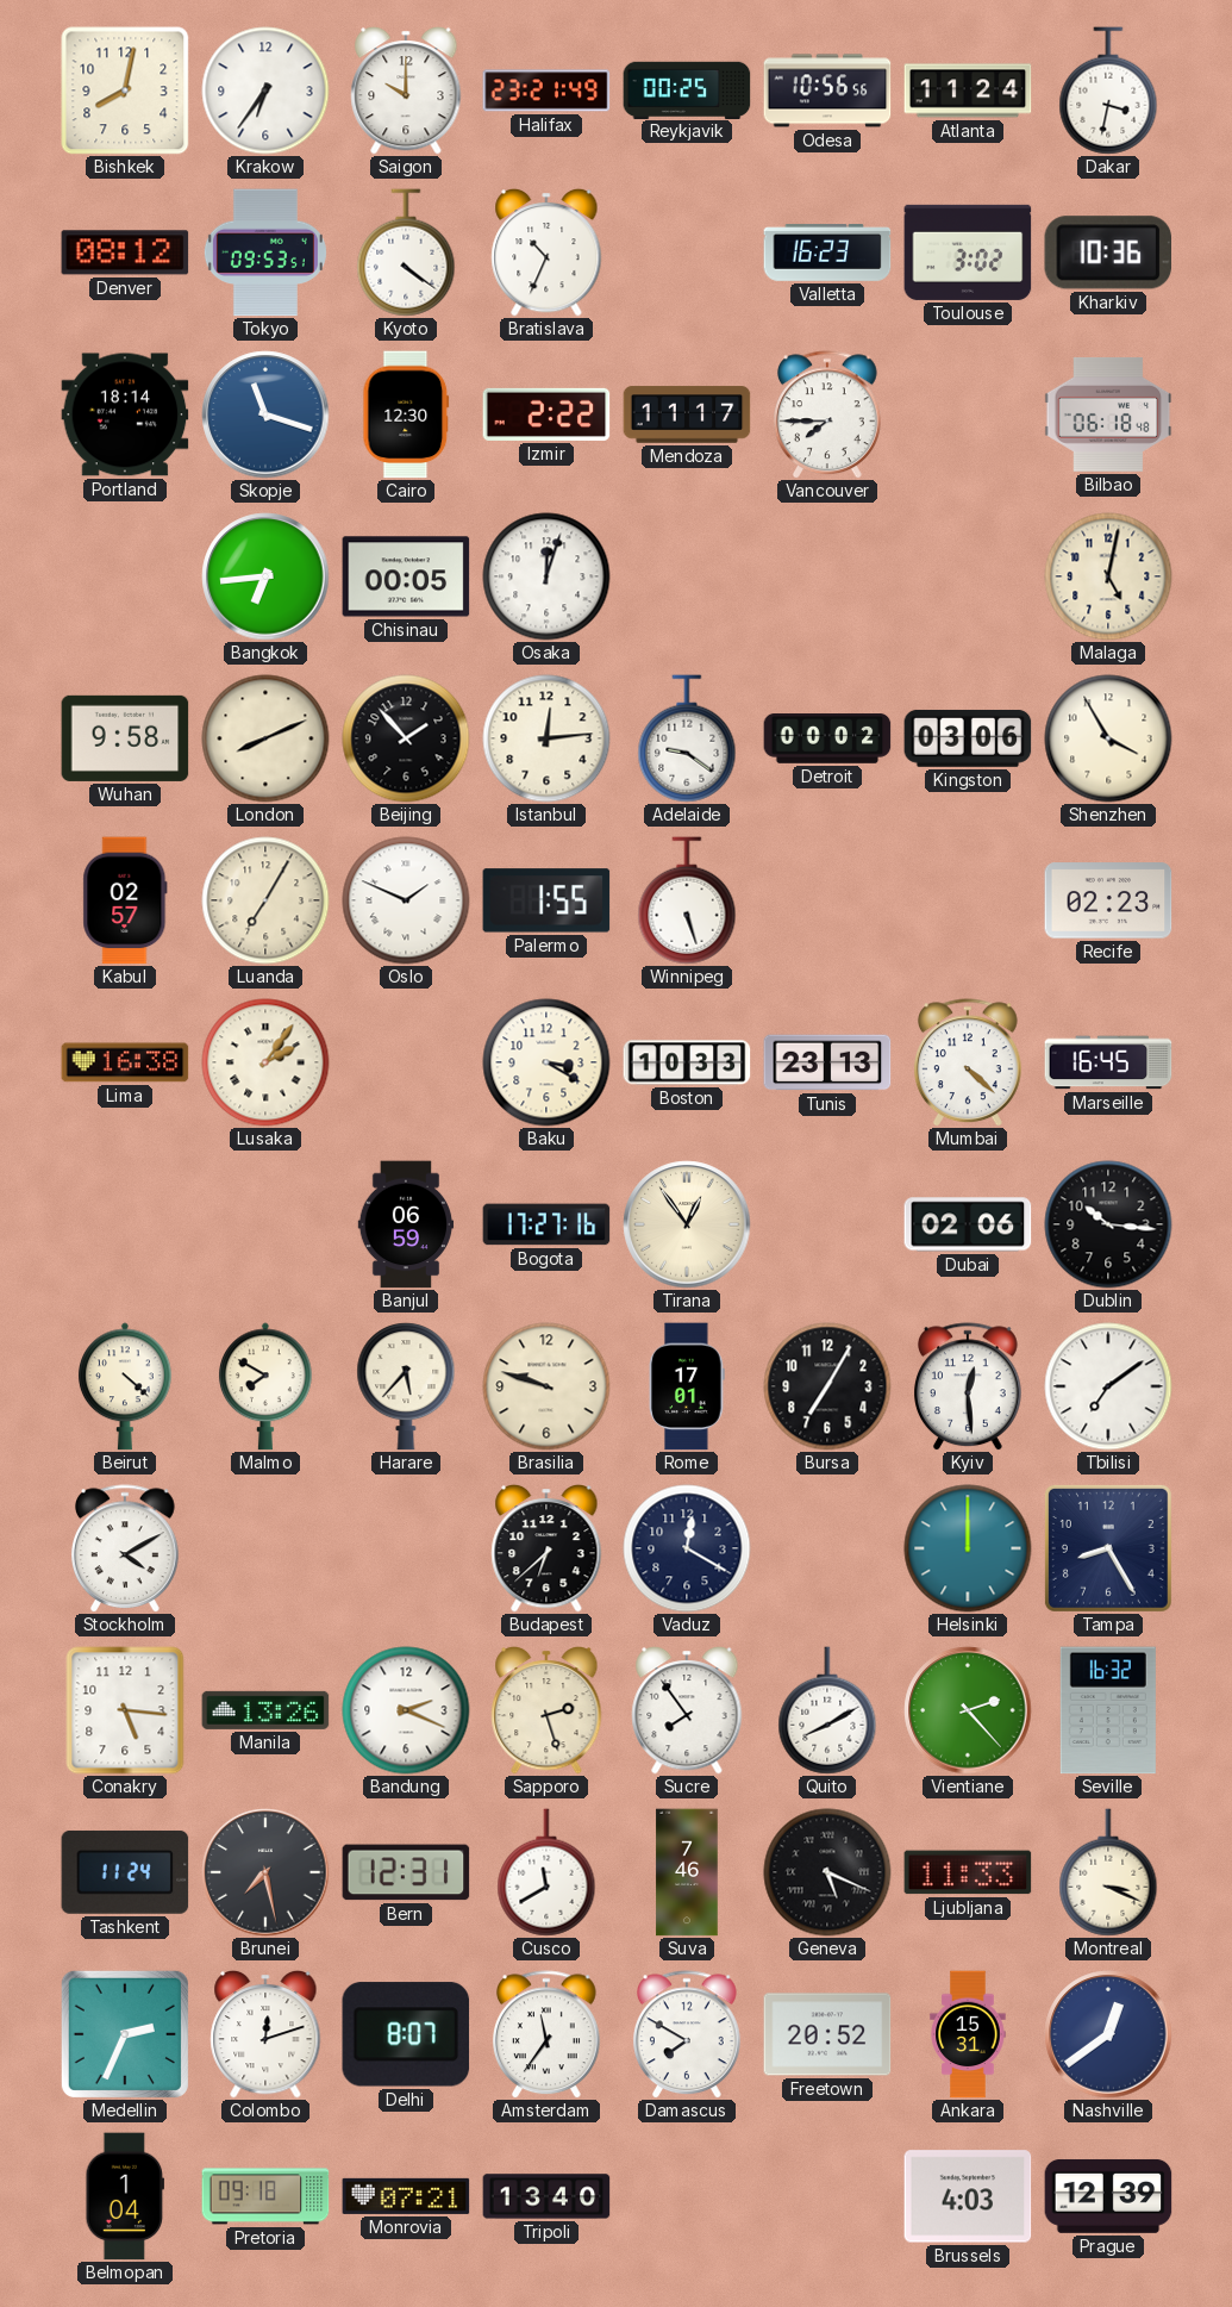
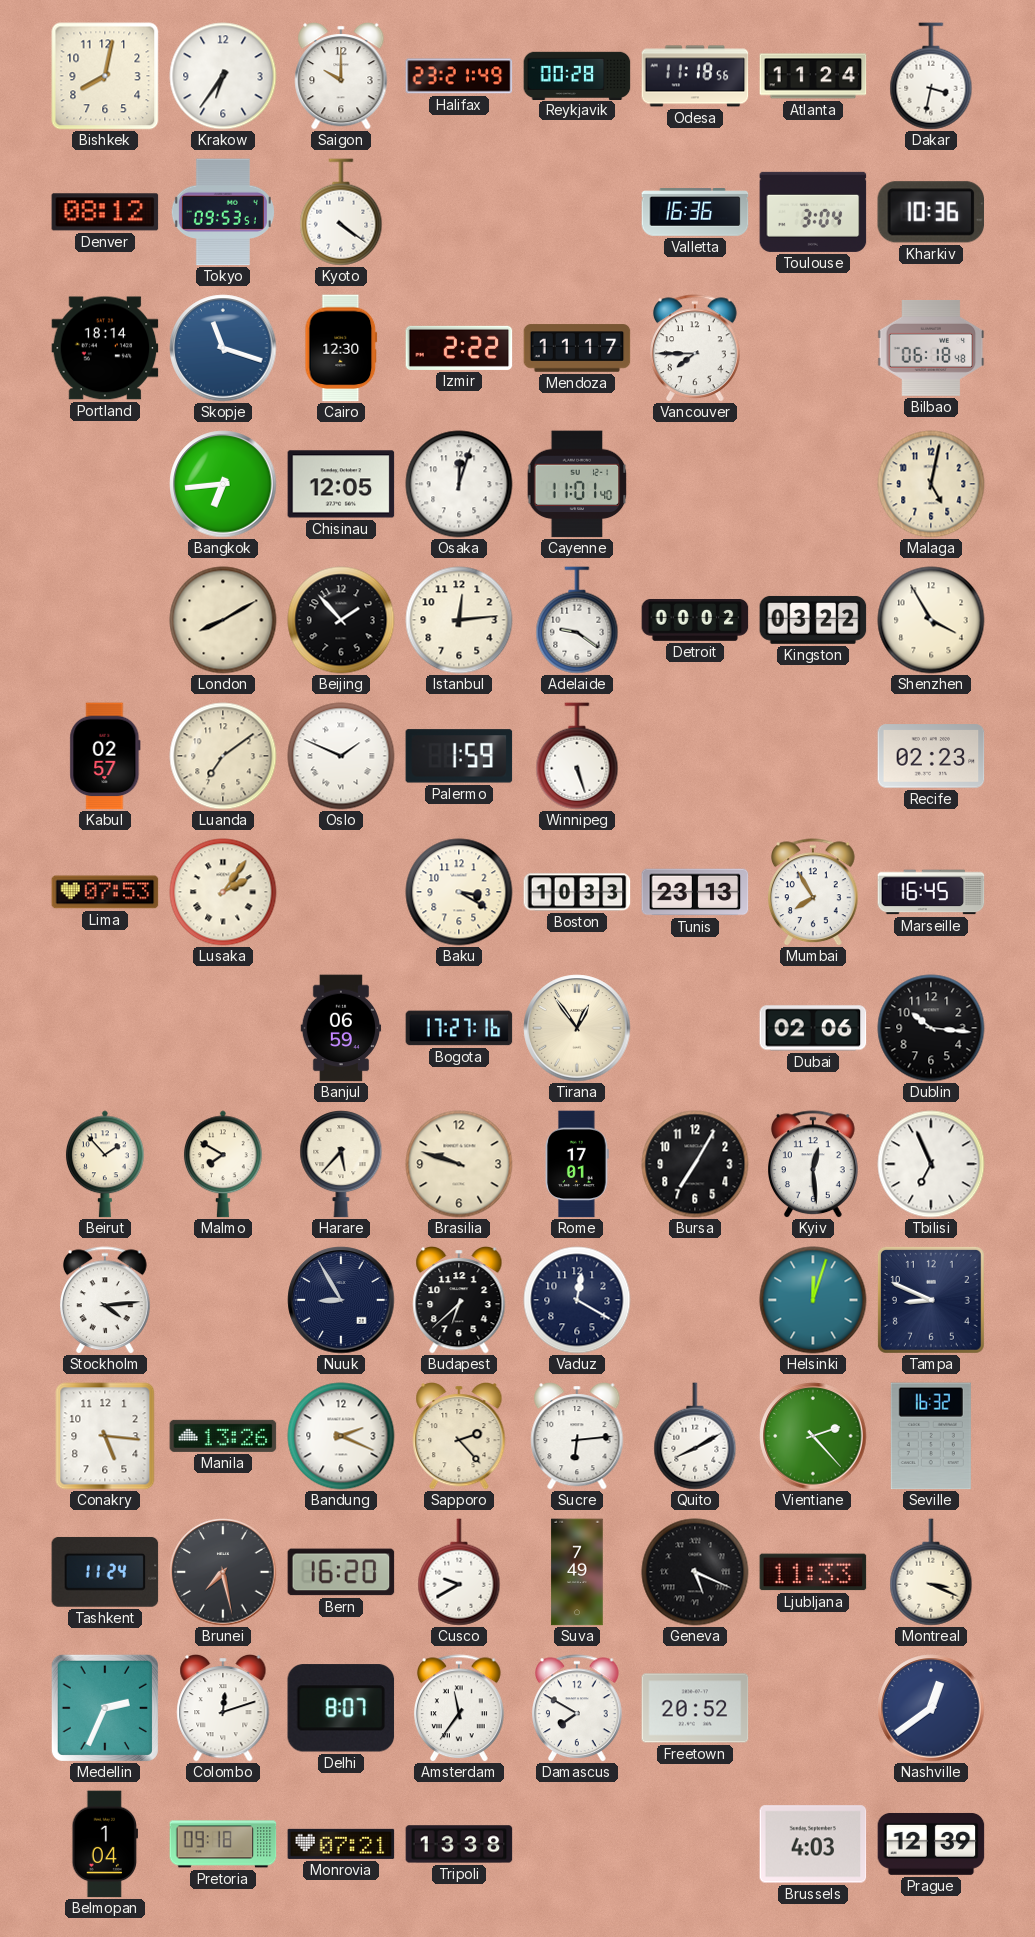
Reykjavik: 00:25 -> 00:28 (577, 75)
Odesa: 10:56 -> 11:18 (695, 76)
Bratislava: 10:34 -> none (546, 252)
Valletta: 16:23 -> 16:36 (695, 212)
Toulouse: 3:02 -> 3:04 (813, 212)
Chisinau: 00:05 -> 12:05 (341, 484)
Cayenne: none -> 11:01 (577, 484)
Wuhan: 9:58 -> none (125, 738)
London: 8:11 -> 8:10 (223, 620)
Kingston: 03:06 -> 03:22 (813, 620)
Luanda: 7:05 -> 7:09 (223, 756)
Palermo: 1:55 -> 1:59 (459, 756)
Lima: 16:38 -> 07:53 (105, 892)
Mumbai: 4:22 -> 7:55 (814, 892)
Beirut: 4:22 -> 1:53 (106, 1164)
Tbilisi: 7:09 -> 6:56 (931, 1164)
Stockholm: 4:10 -> 4:14 (106, 1300)
Nuuk: none -> 8:55 (341, 1300)
Helsinki: 12:00 -> 12:03 (813, 1300)
Tampa: 8:25 -> 8:49 (931, 1300)
Sapporo: 2:27 -> 2:23 (459, 1436)
Sucre: 7:54 -> 6:14 (577, 1436)
Bern: 12:31 -> 16:20 (341, 1572)
Cusco: 11:40 -> 9:40 (459, 1572)
Suva: 7:46 -> 7:49 (577, 1572)
Ankara: 15:31 -> none (968, 2034)
Tripoli: 13:40 -> 13:38 (459, 1844)
